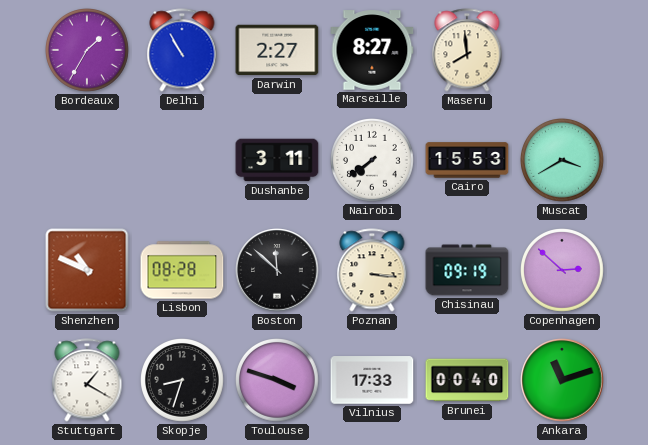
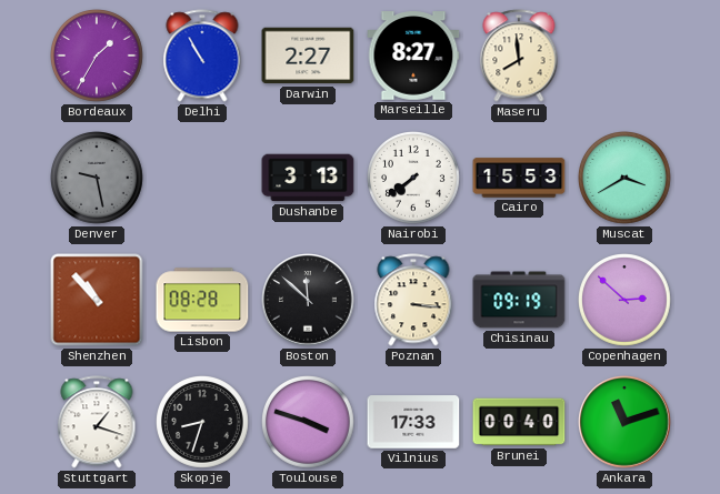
Denver: none -> 9:28 (98, 179)
Dushanbe: 3:11 -> 3:13 (308, 178)
Shenzhen: 10:49 -> 10:53 (97, 300)
Stuttgart: 1:20 -> 1:18 (97, 422)
